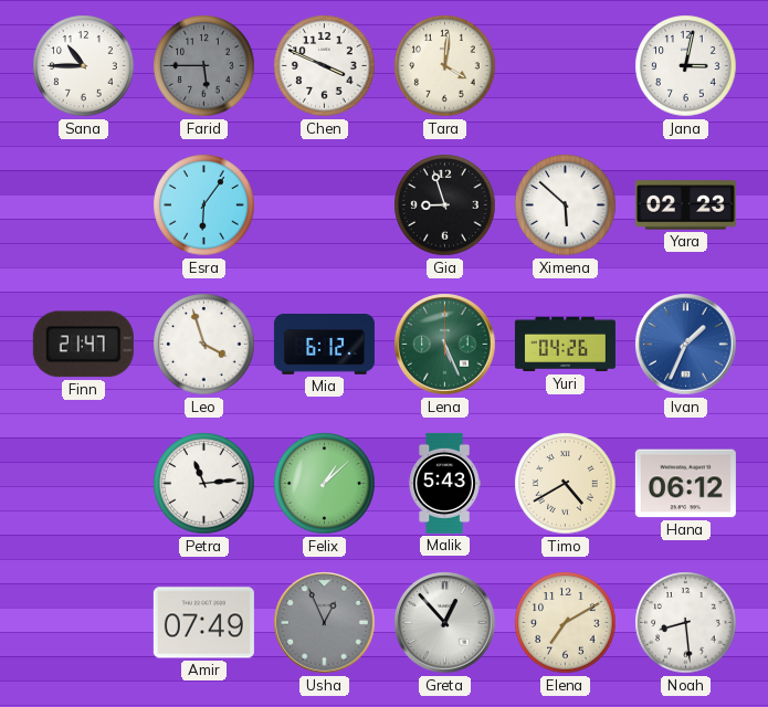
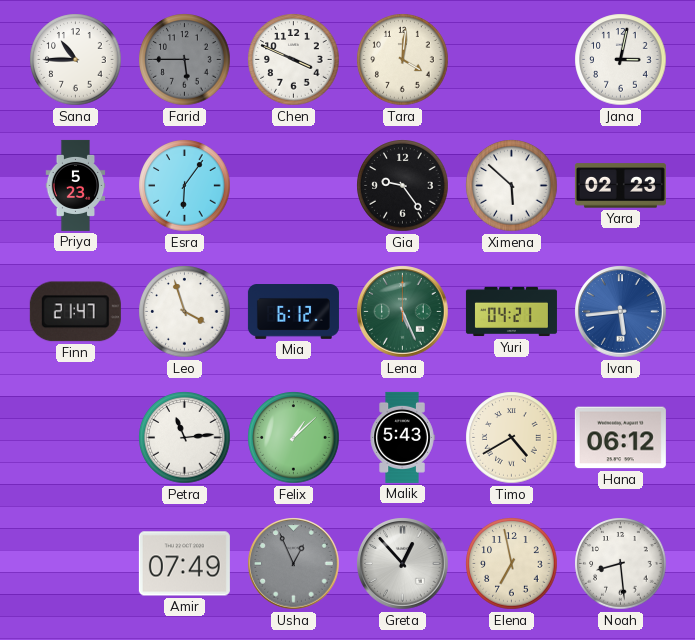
Priya: none -> 5:23 (76, 185)
Gia: 8:57 -> 9:24 (403, 186)
Yuri: 04:26 -> 04:21 (511, 312)
Ivan: 1:34 -> 5:44 (621, 312)
Elena: 7:10 -> 6:58 (512, 564)
